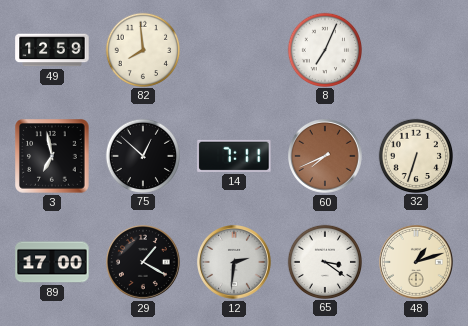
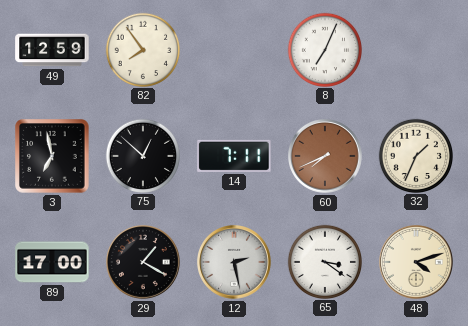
82: 7:59 -> 7:54 (142, 49)
32: 6:33 -> 1:34 (415, 155)
12: 2:31 -> 2:28 (235, 263)
48: 1:12 -> 4:12 (417, 263)
